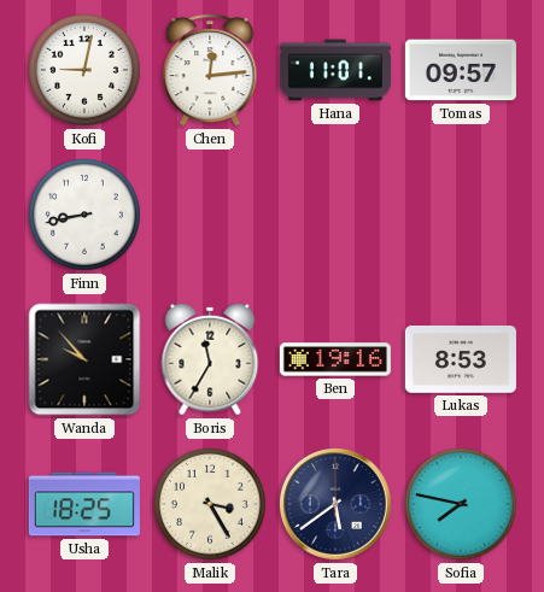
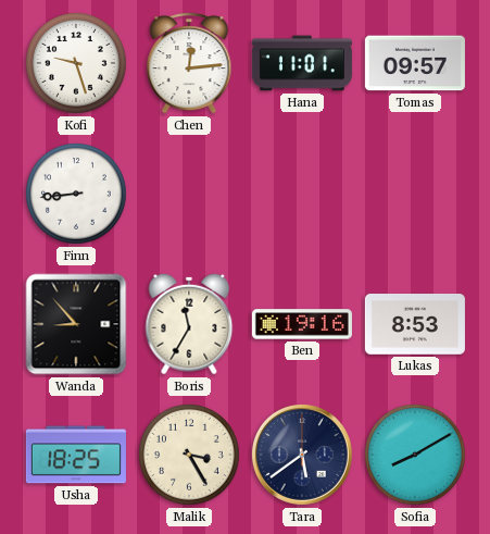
Kofi: 9:02 -> 9:27 (77, 64)
Finn: 8:43 -> 8:44 (77, 195)
Wanda: 9:53 -> 8:53 (76, 324)
Sofia: 7:47 -> 8:10 (416, 456)
